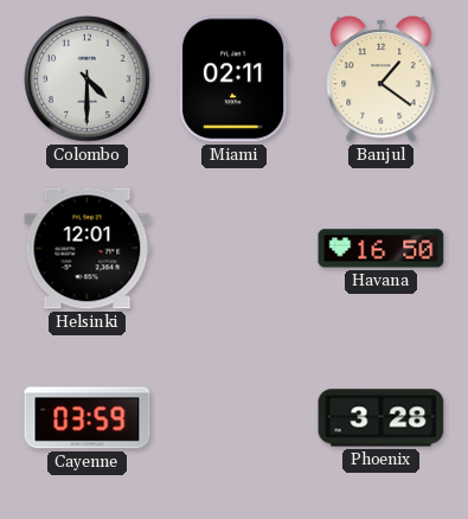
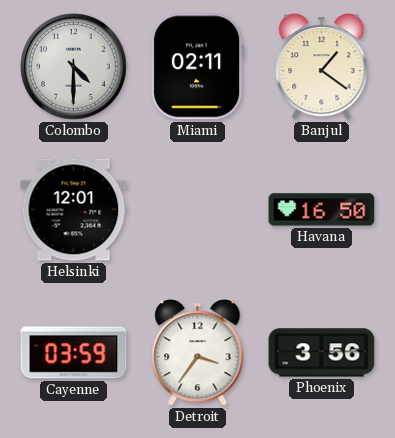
Detroit: none -> 3:36 (198, 353)
Phoenix: 3:28 -> 3:56 (322, 353)
